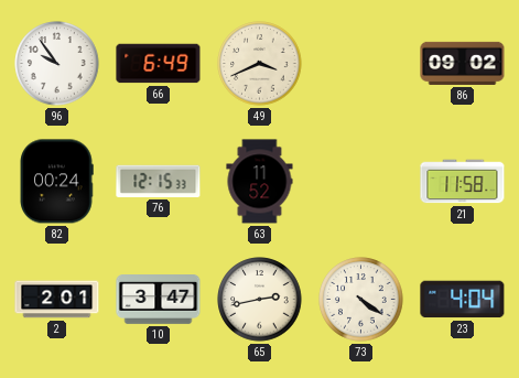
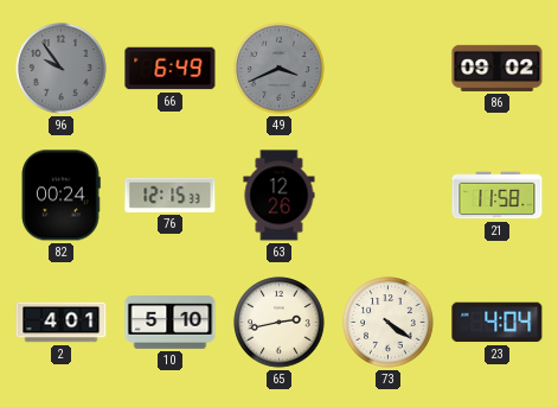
96 dial: white -> grey (62, 69)
49 dial: cream -> grey (280, 69)
63: 11:52 -> 12:26 (280, 196)
2: 2:01 -> 4:01 (62, 323)
10: 3:47 -> 5:10 (171, 323)
